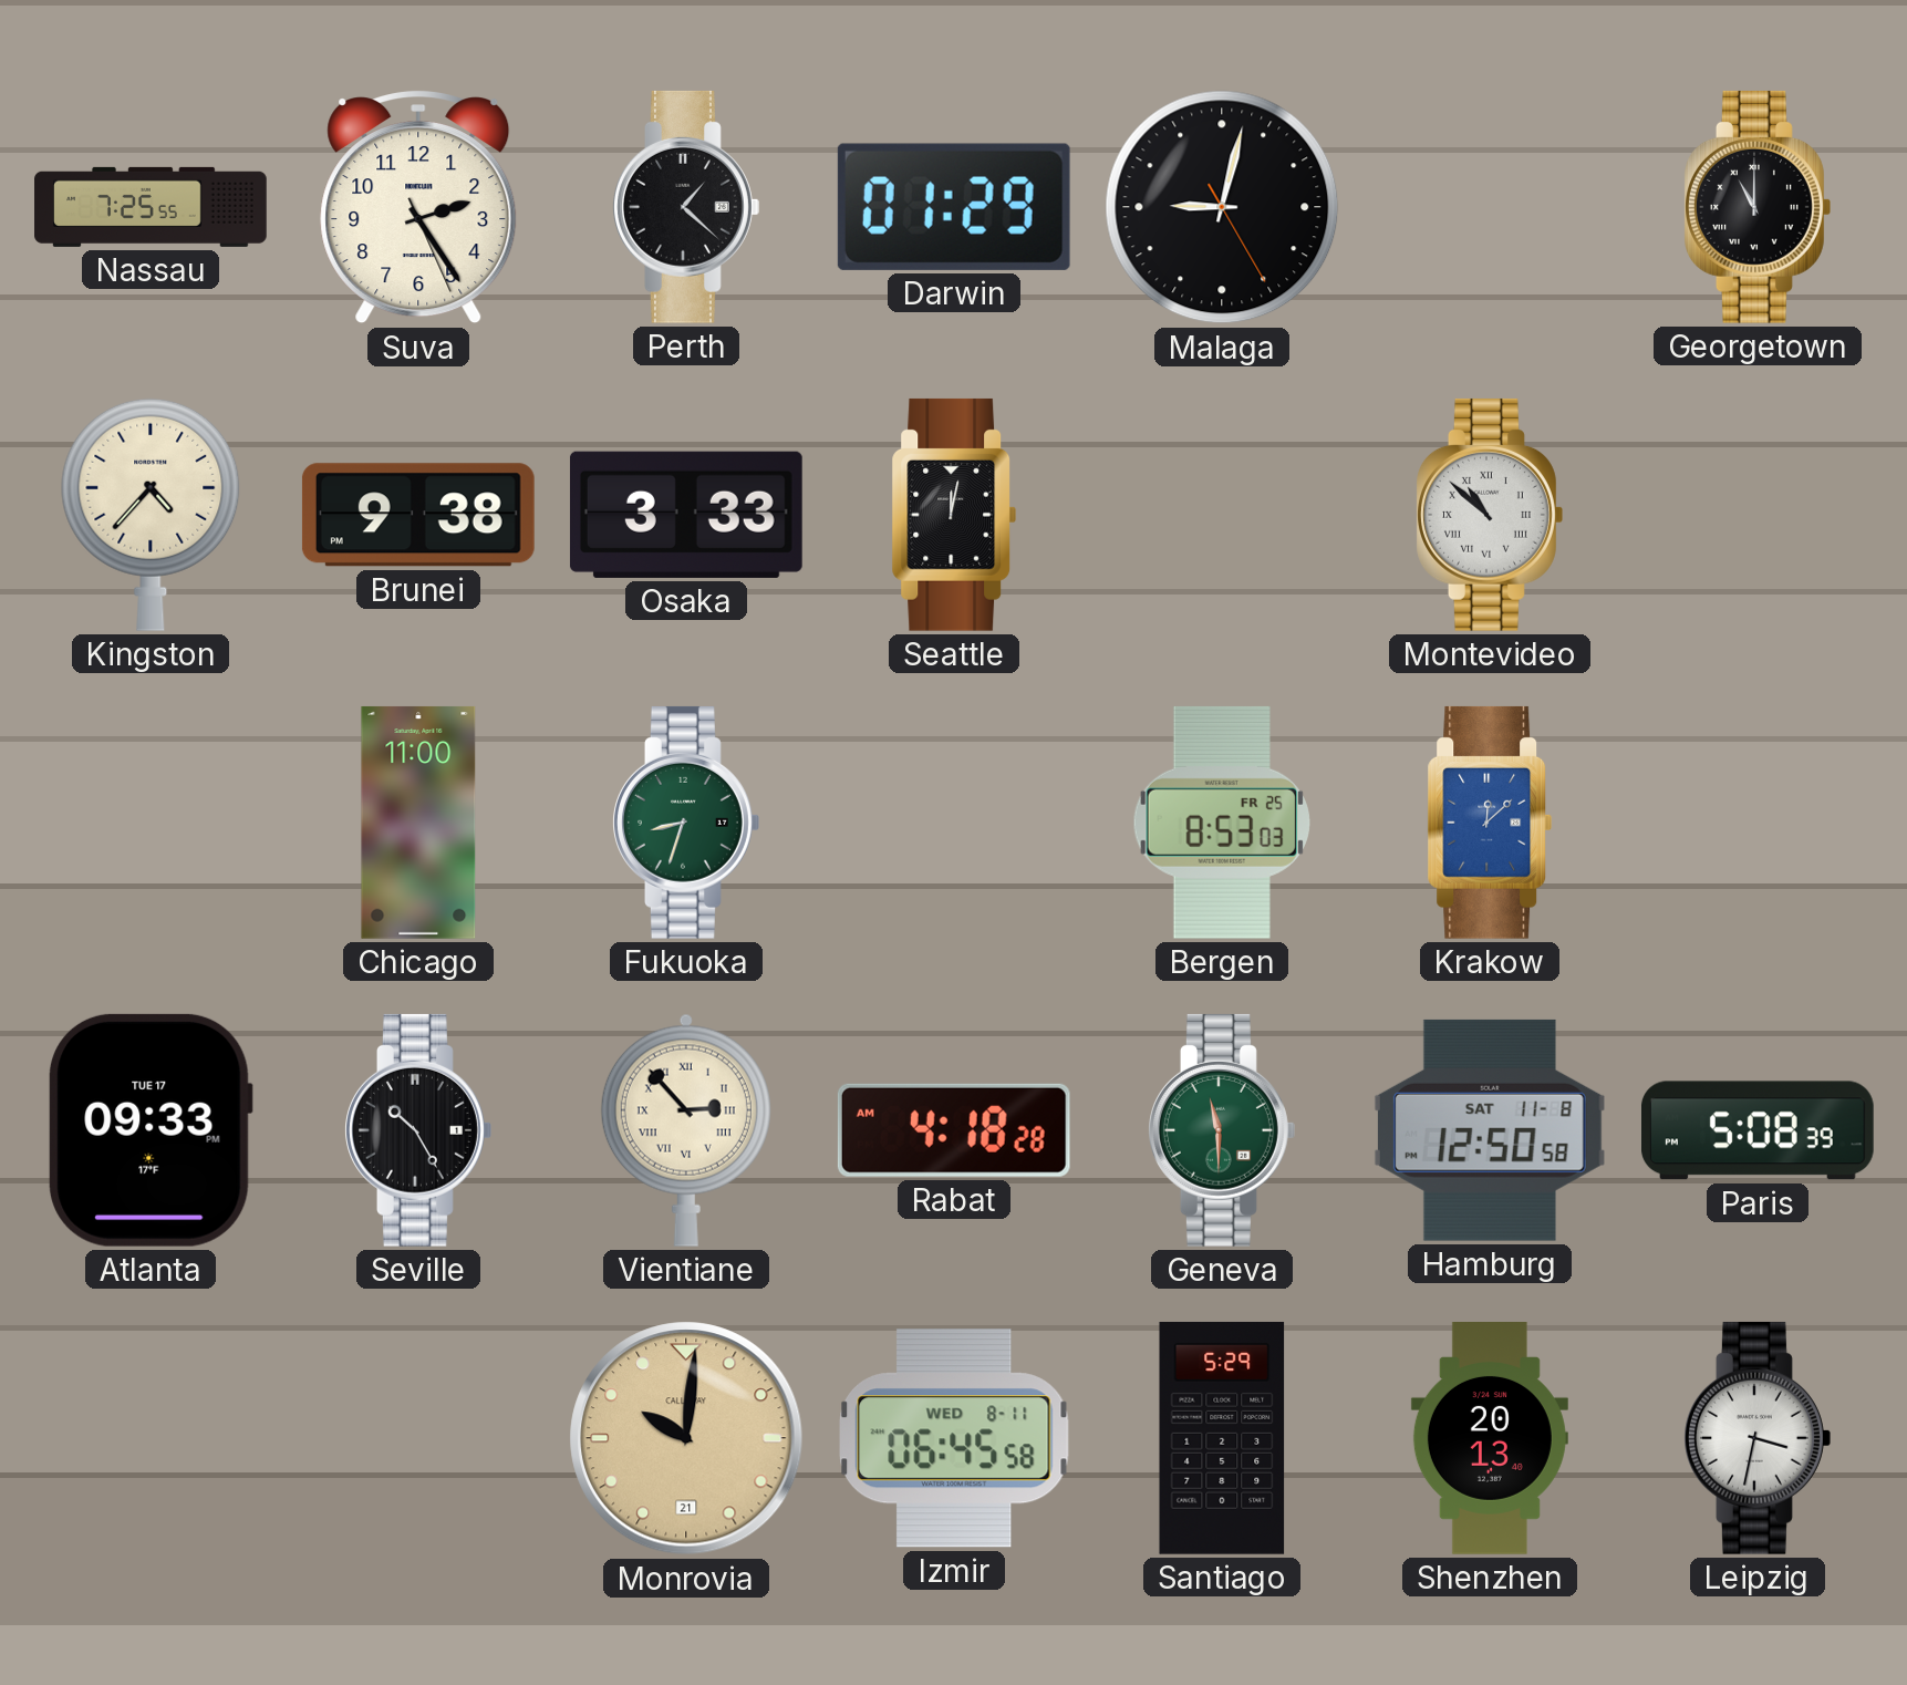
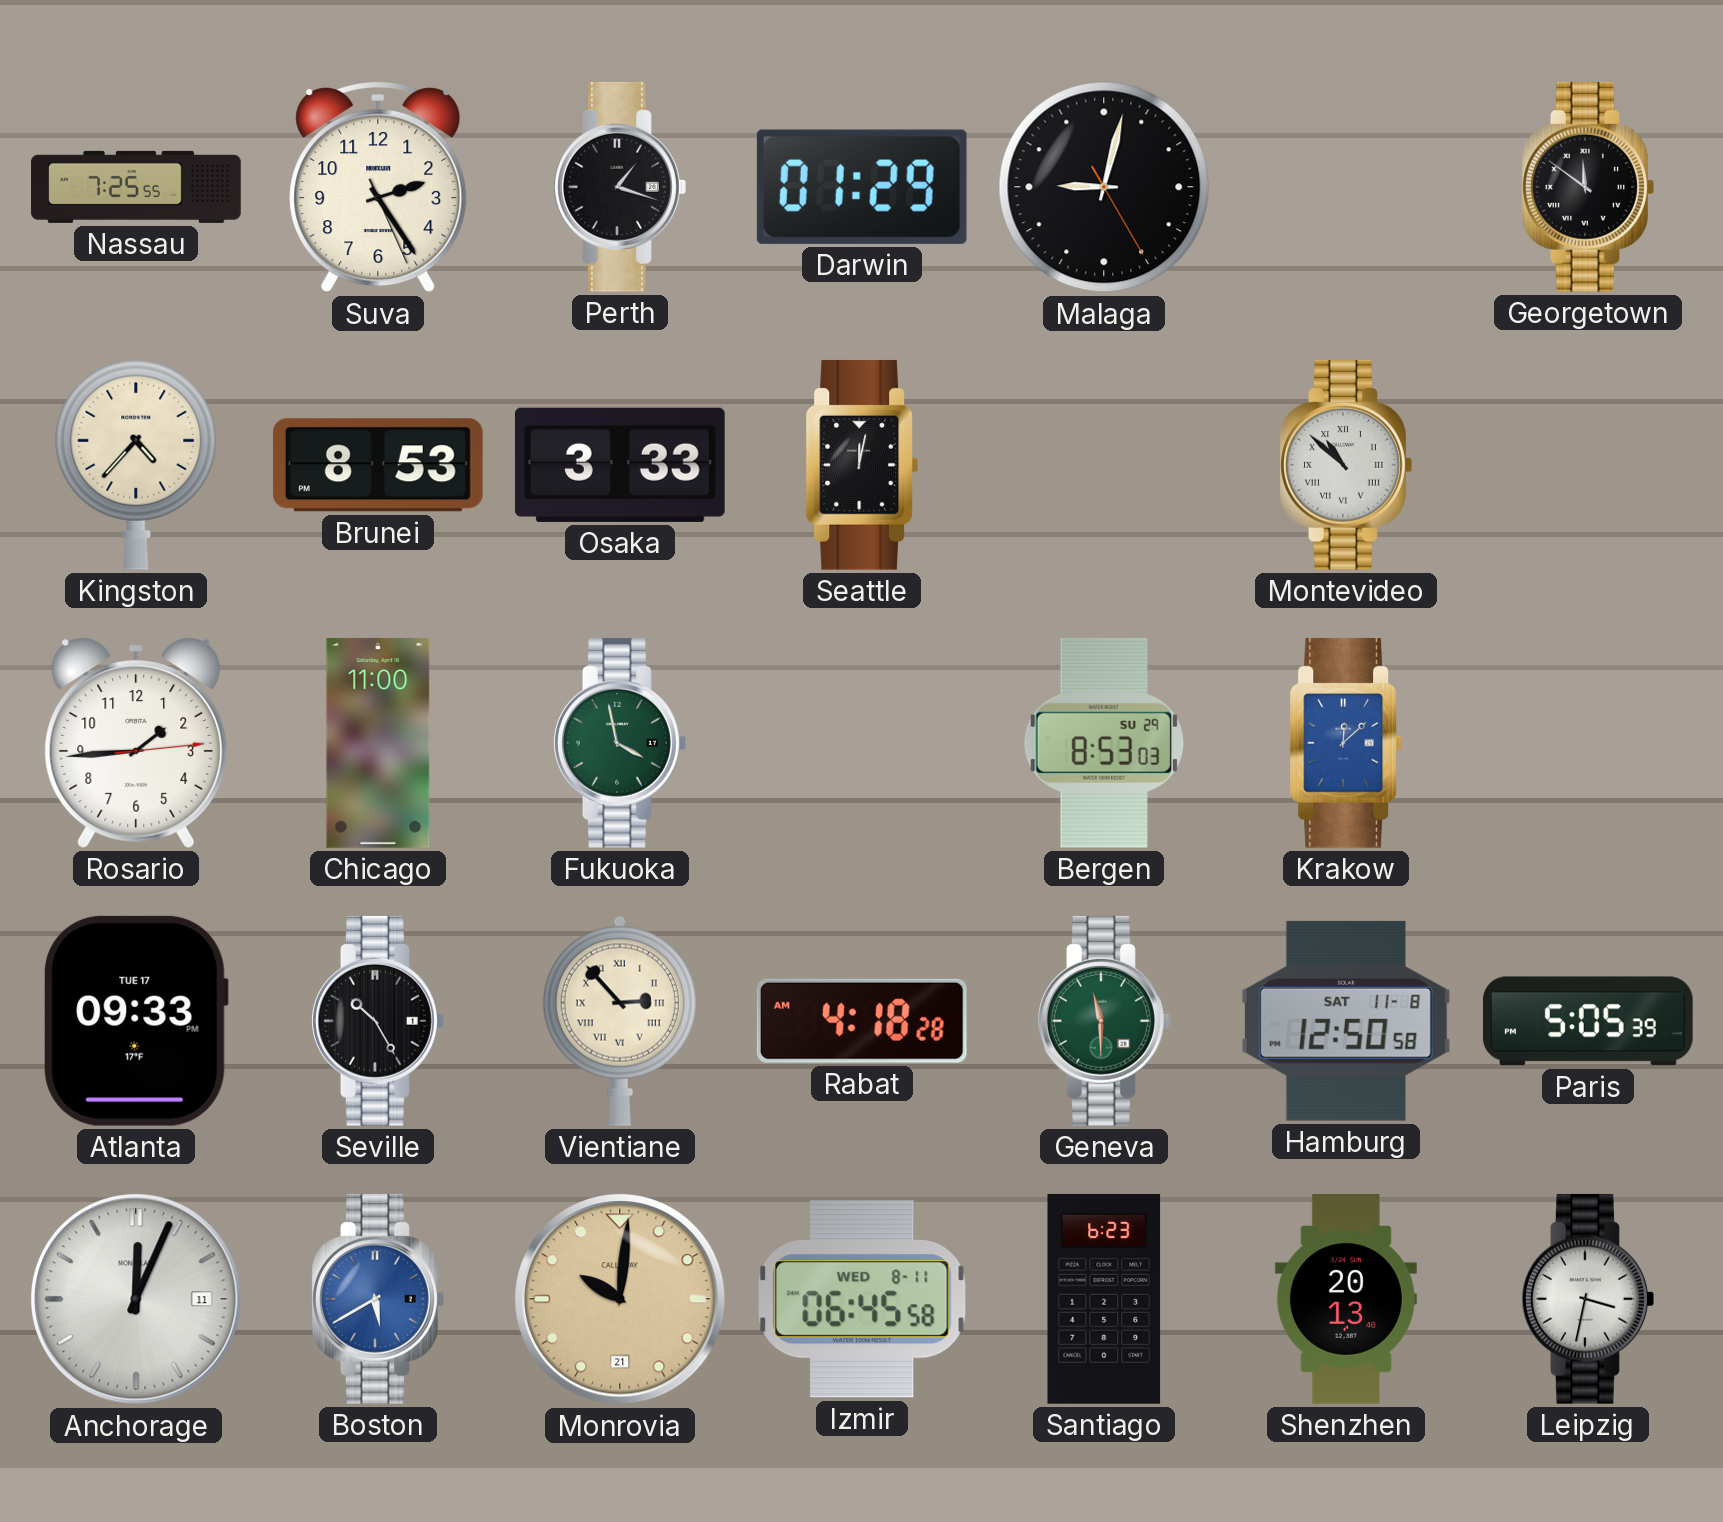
Perth: 1:22 -> 1:18 (620, 187)
Georgetown: 11:00 -> 11:51 (1588, 187)
Brunei: 9:38 -> 8:53 (378, 465)
Rosario: none -> 1:44 (136, 743)
Fukuoka: 8:33 -> 3:58 (620, 743)
Bergen date: FR 25 -> SU 29 (1104, 743)
Paris: 5:08 -> 5:05 (1588, 1021)
Anchorage: none -> 12:04 (136, 1299)
Boston: none -> 5:40 (378, 1299)
Santiago: 5:29 -> 6:23 (1104, 1299)
